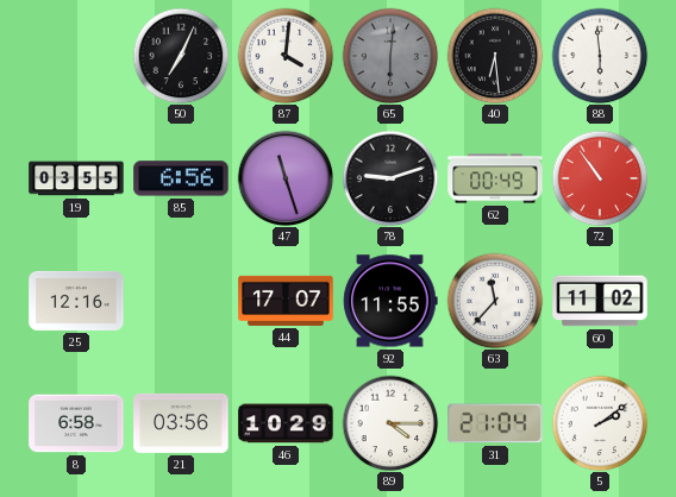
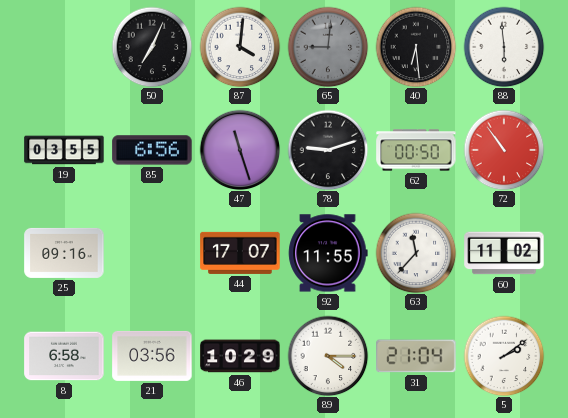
65: 6:01 -> 9:01 (328, 47)
62: 00:49 -> 00:50 (416, 150)
25: 12:16 -> 09:16 (64, 253)
